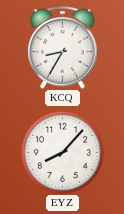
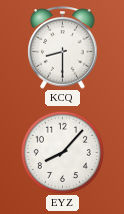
KCQ: 8:35 -> 8:30 (63, 48)
